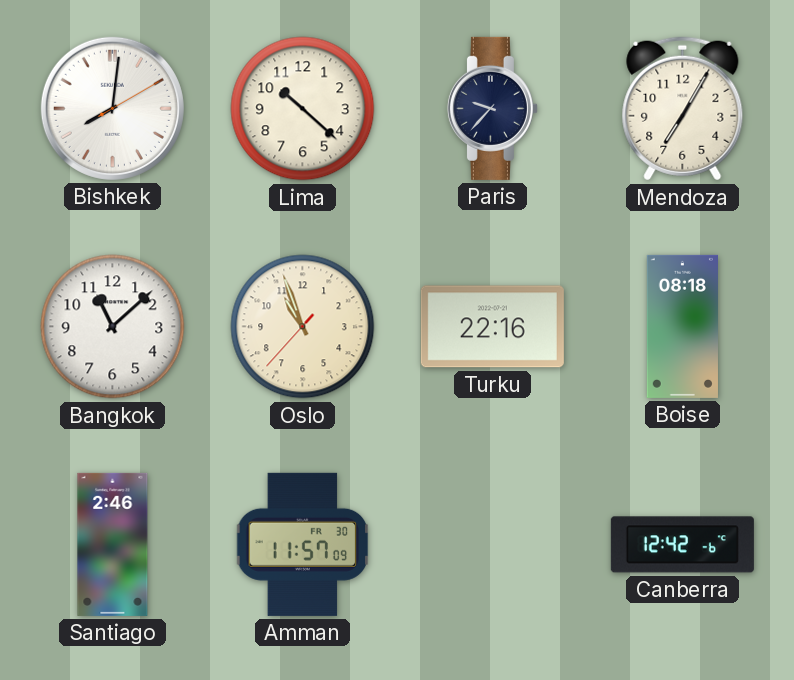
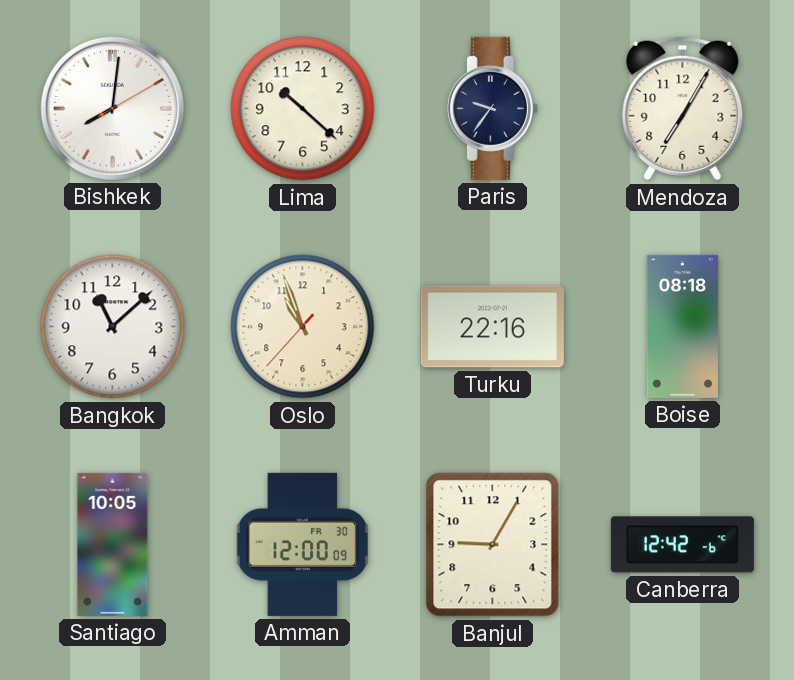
Paris: 9:37 -> 9:36 (492, 108)
Santiago: 2:46 -> 10:05 (113, 544)
Amman: 11:57 -> 12:00 (303, 544)
Banjul: none -> 9:05 (493, 545)
